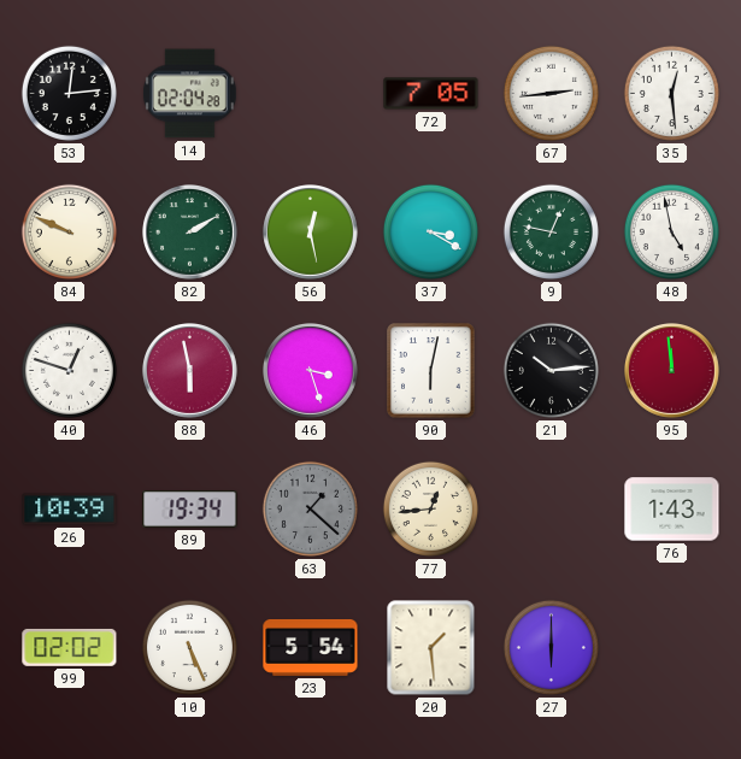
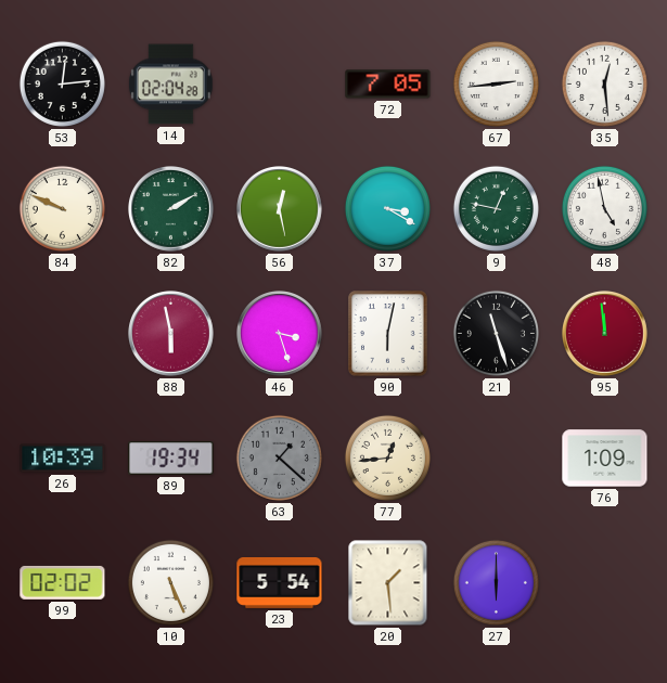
40: 12:48 -> none (69, 370)
21: 10:14 -> 11:27 (496, 333)
76: 1:43 -> 1:09 (605, 459)
